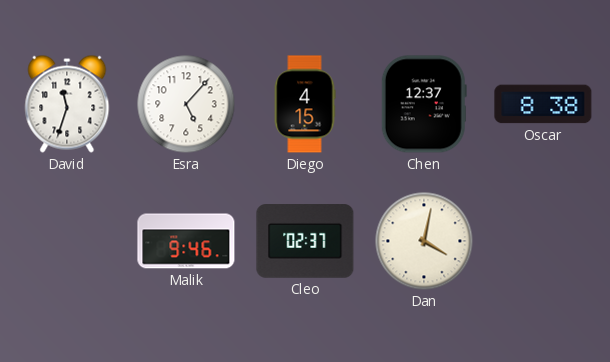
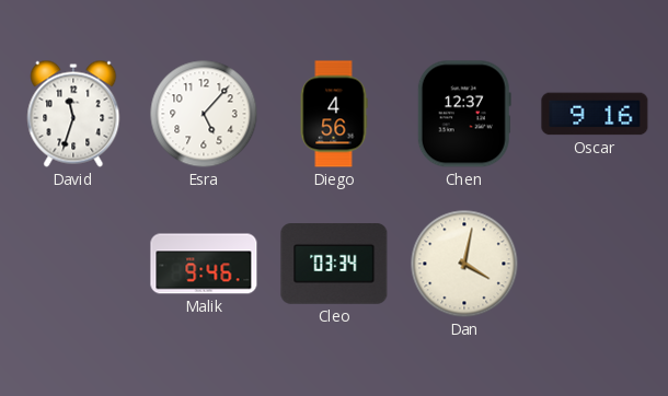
Diego: 4:15 -> 4:56 (334, 114)
Oscar: 8:38 -> 9:16 (595, 114)
Cleo: 02:37 -> 03:34 (334, 264)
